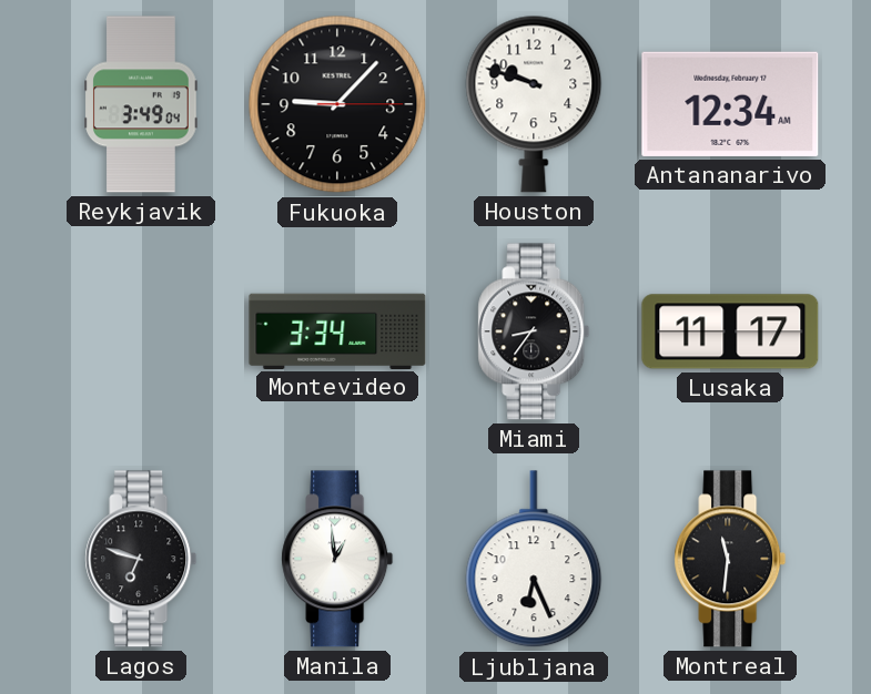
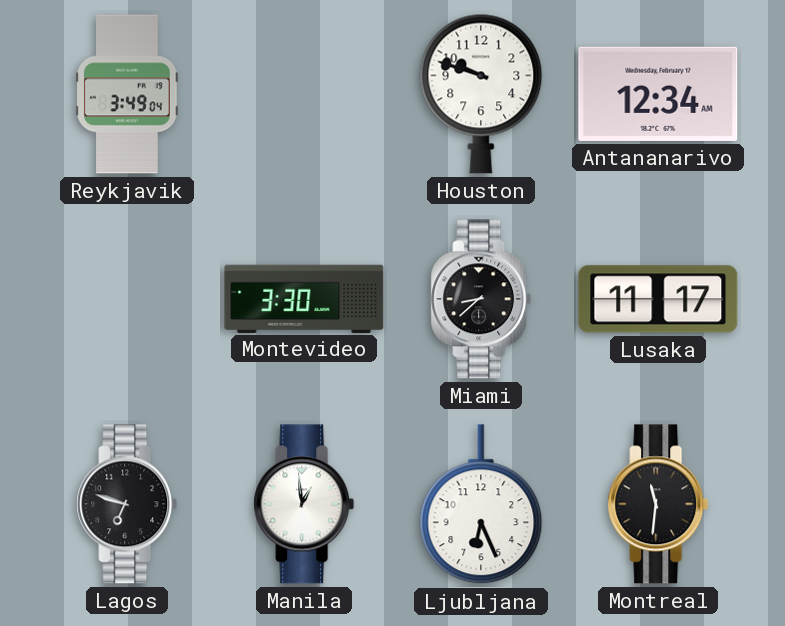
Fukuoka: 9:07 -> none (337, 104)
Montevideo: 3:34 -> 3:30 (304, 298)
Miami: 8:36 -> 8:38 (481, 299)
